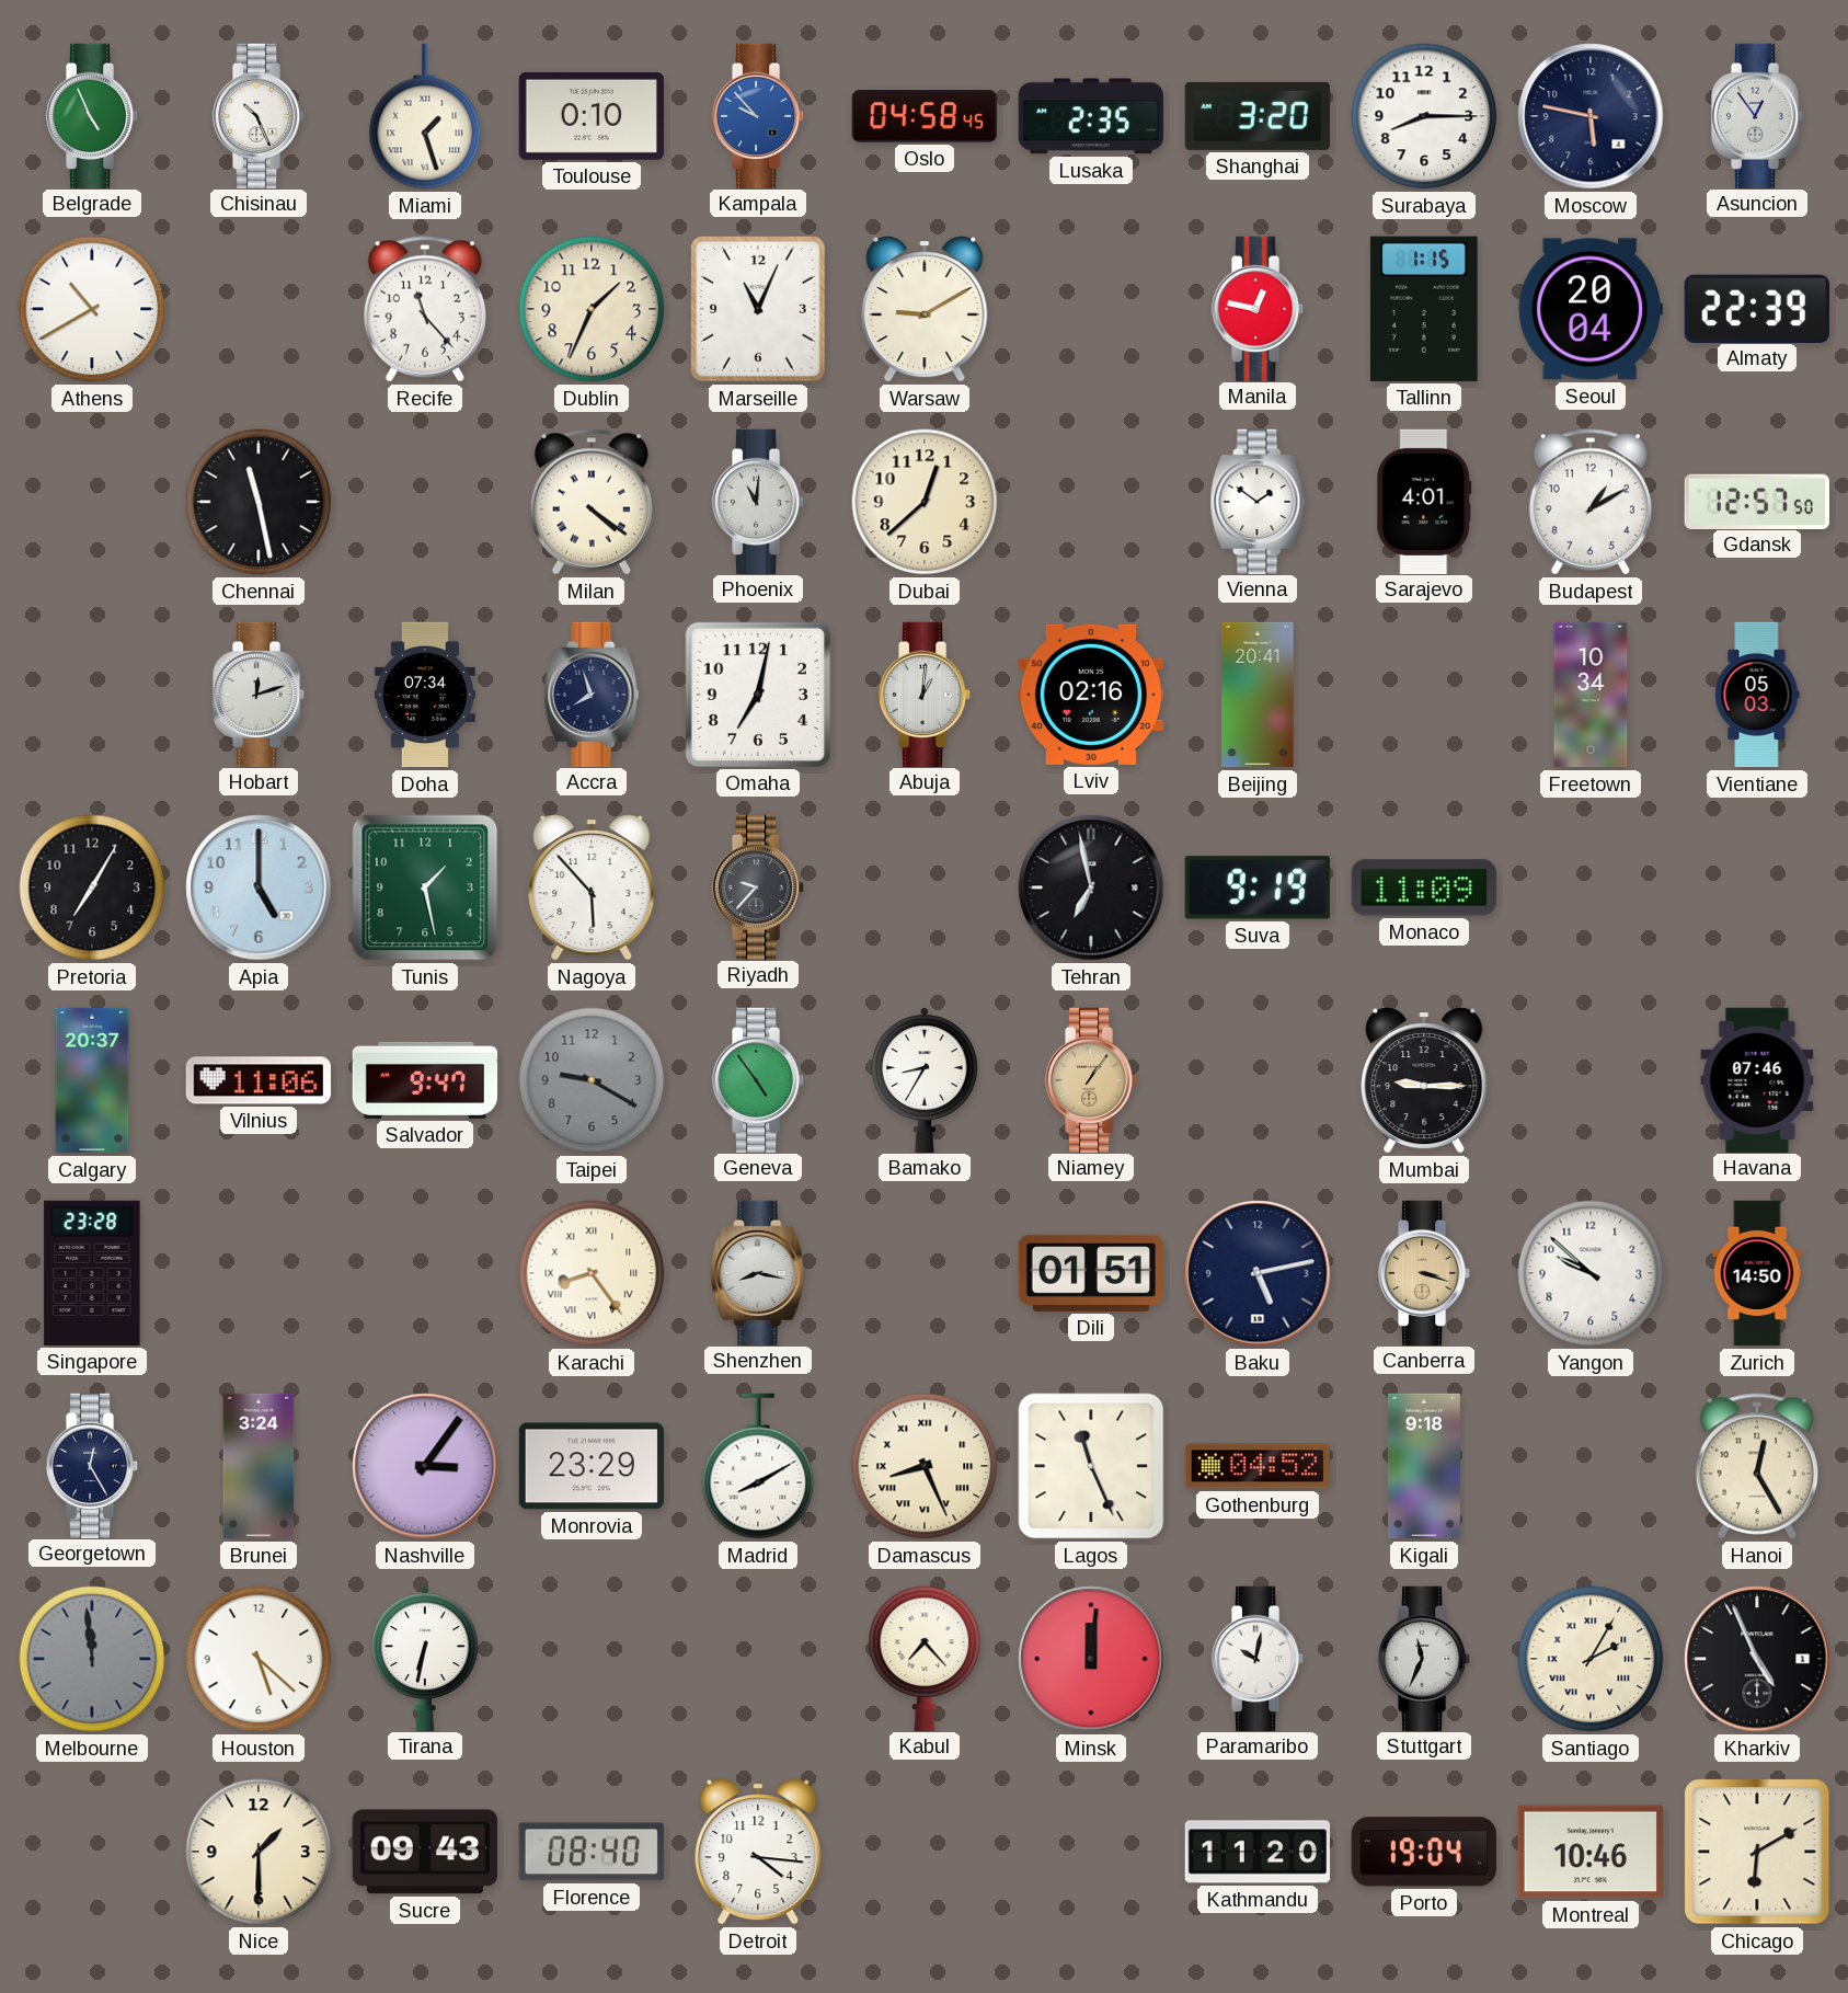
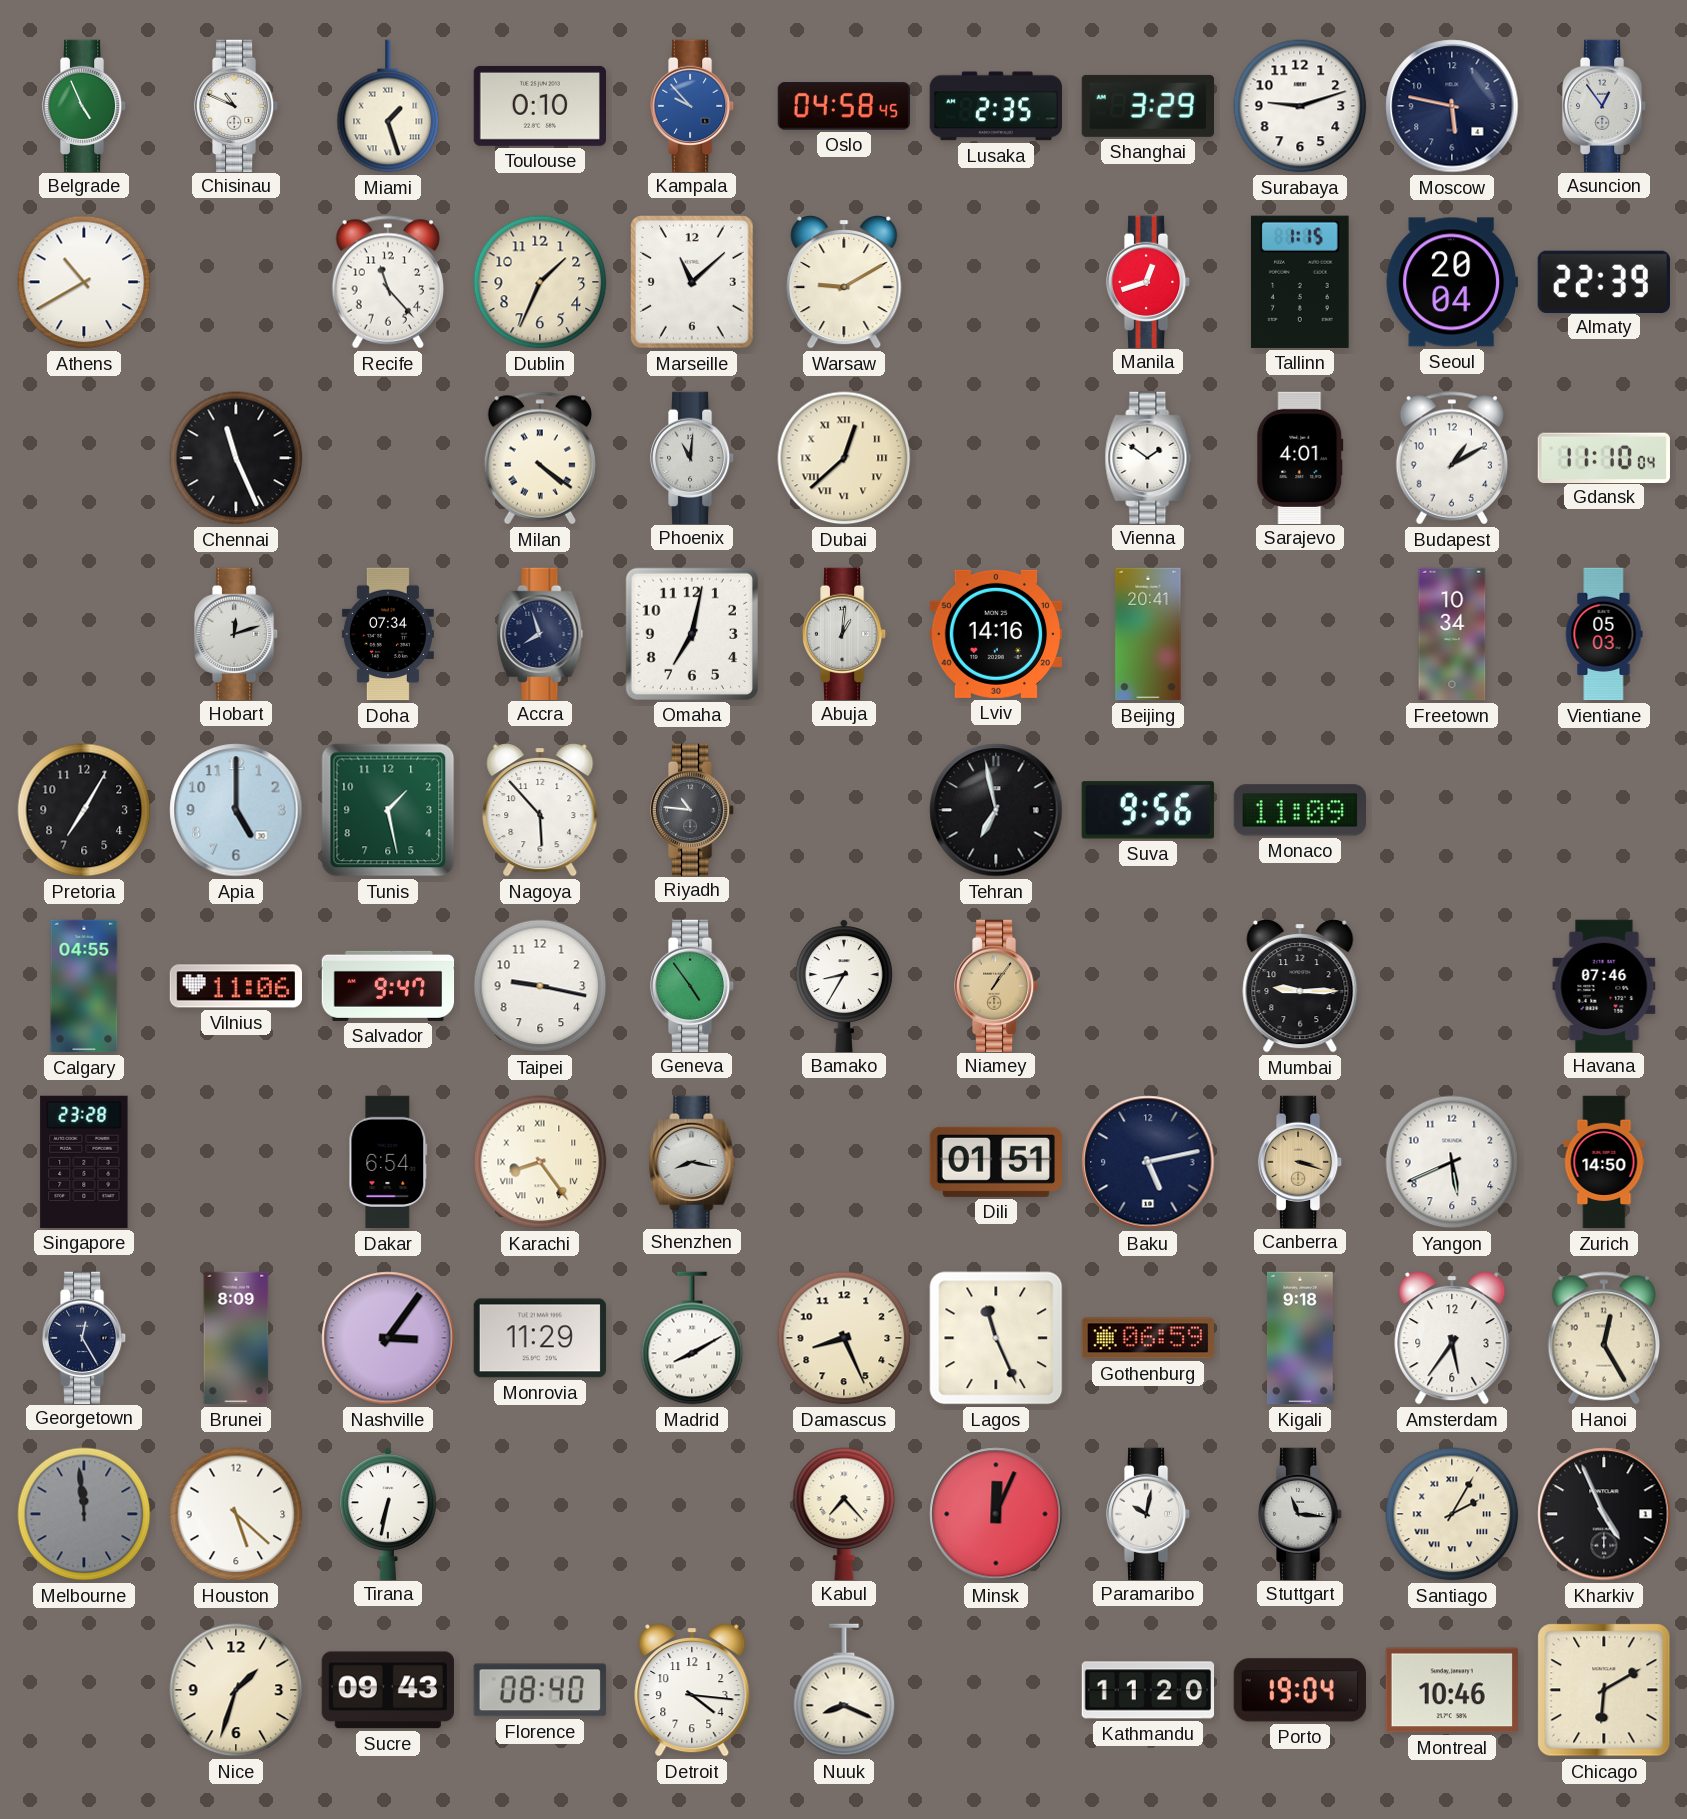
Chisinau: 10:26 -> 10:49 (236, 105)
Shanghai: 3:20 -> 3:29 (1147, 106)
Surabaya: 8:15 -> 9:12 (1300, 106)
Marseille: 11:04 -> 11:08 (693, 283)
Manila: 12:47 -> 12:42 (1148, 281)
Chennai: 11:28 -> 11:26 (236, 458)
Dubai numerals: Arabic -> Roman (844, 458)
Gdansk: 12:57 -> 11:10 (1604, 457)
Lviv: 02:16 -> 14:16 (995, 634)
Riyadh: 9:37 -> 10:46 (692, 809)
Suva: 9:19 -> 9:56 (1148, 810)
Calgary: 20:37 -> 04:55 (84, 986)
Taipei: 9:20 -> 9:17 (540, 986)
Taipei dial: grey -> white (540, 986)
Dakar: none -> 6:54 (388, 1162)
Yangon: 9:52 -> 5:41 (1452, 1162)
Brunei: 3:24 -> 8:09 (236, 1338)
Monrovia: 23:29 -> 11:29 (539, 1338)
Damascus numerals: Roman -> Arabic (844, 1338)
Gothenburg: 04:52 -> 06:59 (1147, 1338)
Amsterdam: none -> 5:36 (1452, 1339)
Minsk: 12:01 -> 12:04 (996, 1514)
Stuttgart: 11:34 -> 11:16 (1300, 1513)
Nice: 1:30 -> 1:33 (236, 1690)
Nuuk: none -> 8:19 (844, 1690)
